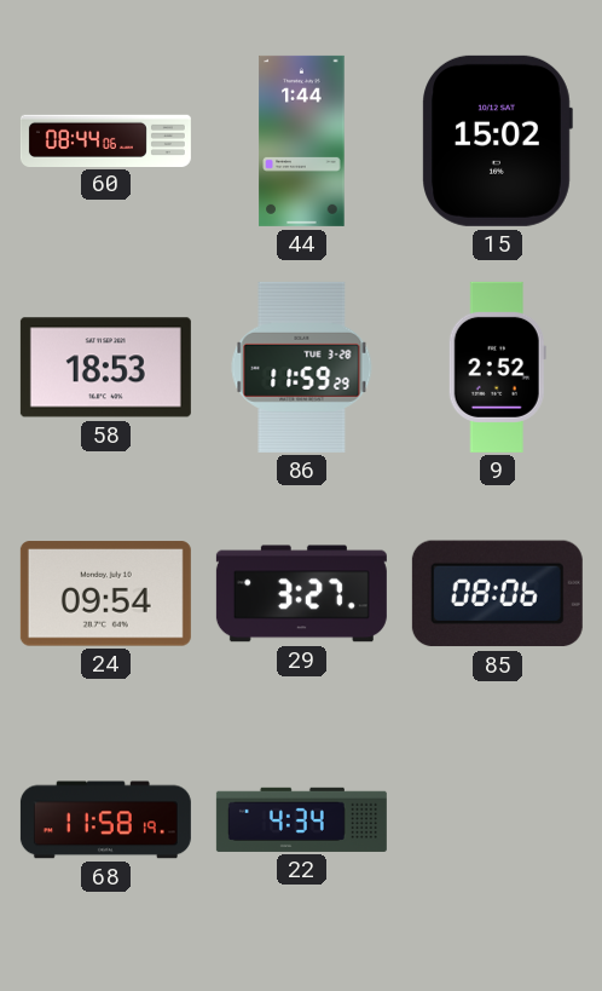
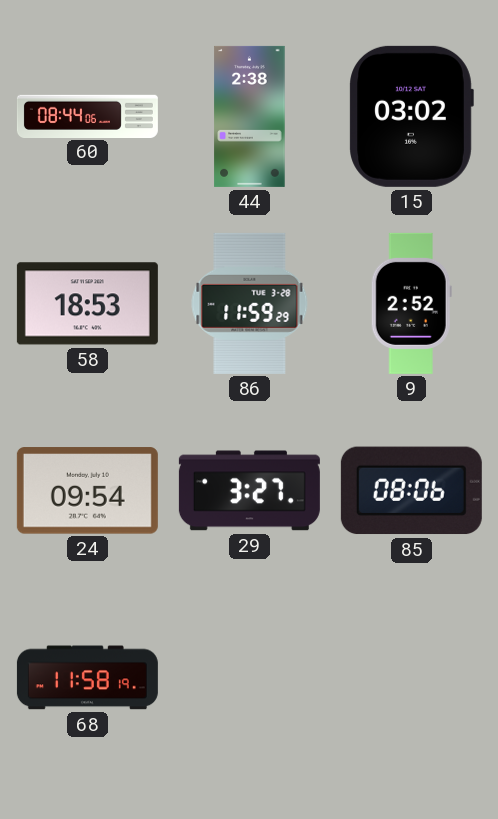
44: 1:44 -> 2:38 (250, 116)
15: 15:02 -> 03:02 (411, 116)
22: 4:34 -> none (301, 819)
